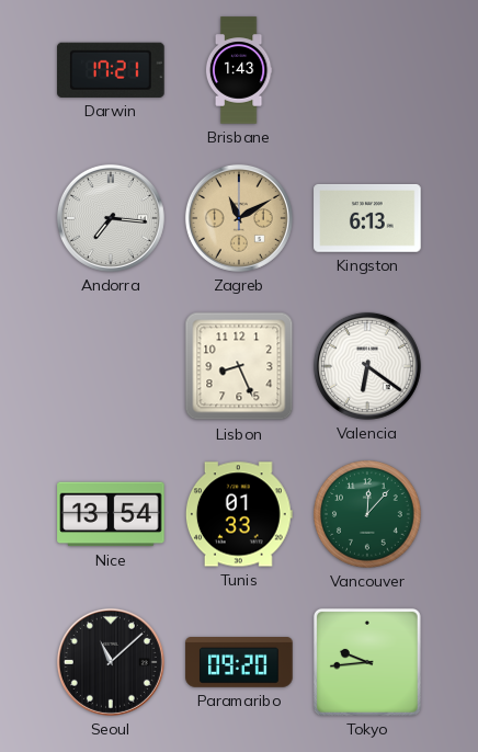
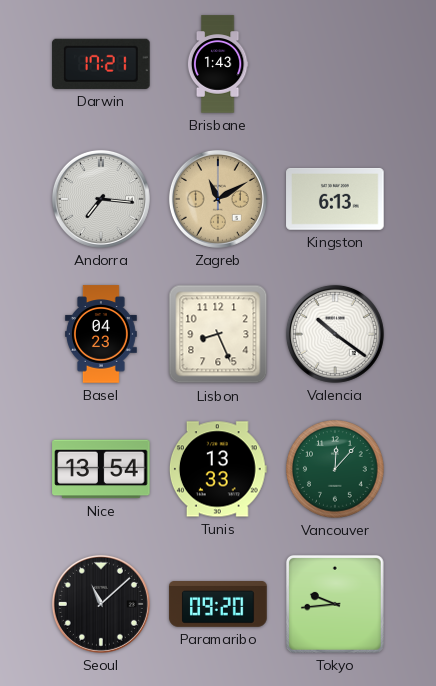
Basel: none -> 04:23 (101, 334)
Valencia: 6:21 -> 10:21 (335, 334)
Tunis: 01:33 -> 13:33 (218, 469)
